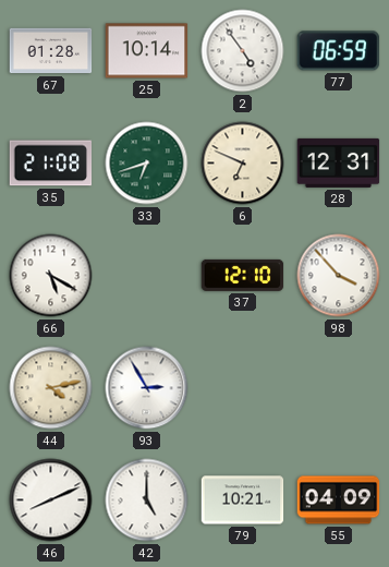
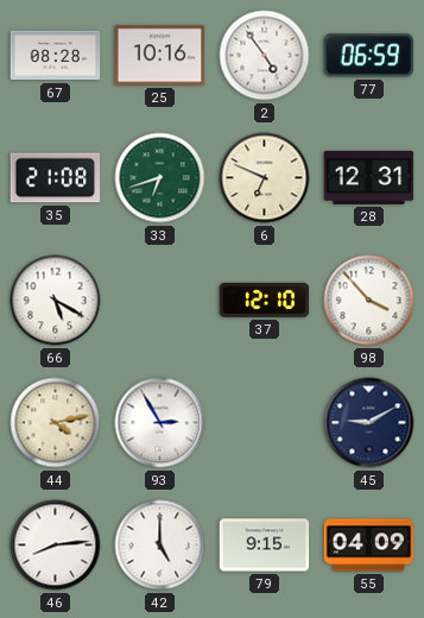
67: 01:28 -> 08:28 (56, 56)
25: 10:14 -> 10:16 (160, 56)
45: none -> 9:10 (369, 423)
46: 8:11 -> 8:14 (56, 546)
79: 10:21 -> 9:15 (265, 546)
